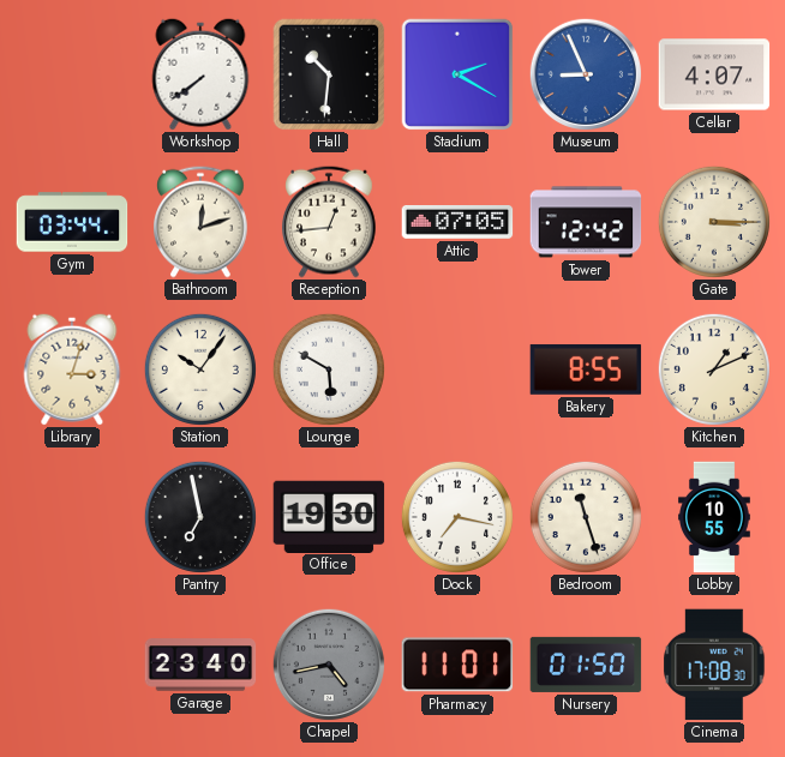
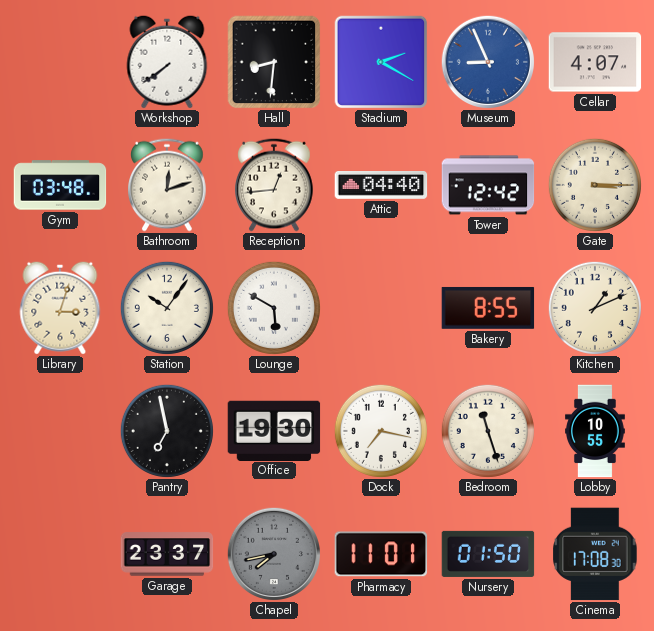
Hall: 10:31 -> 8:31 (274, 62)
Gym: 03:44 -> 03:48 (60, 185)
Attic: 07:05 -> 04:40 (381, 186)
Garage: 23:40 -> 23:37 (167, 554)
Chapel: 4:43 -> 7:43 (273, 553)
